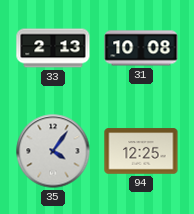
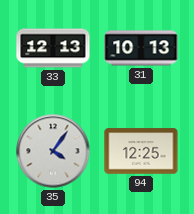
33: 2:13 -> 12:13 (53, 48)
31: 10:08 -> 10:13 (141, 48)
